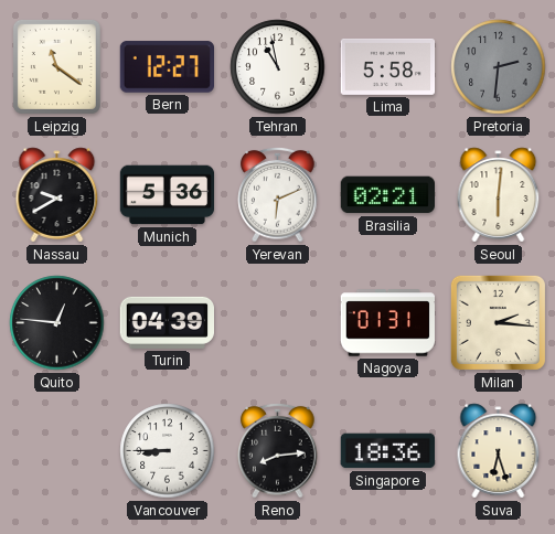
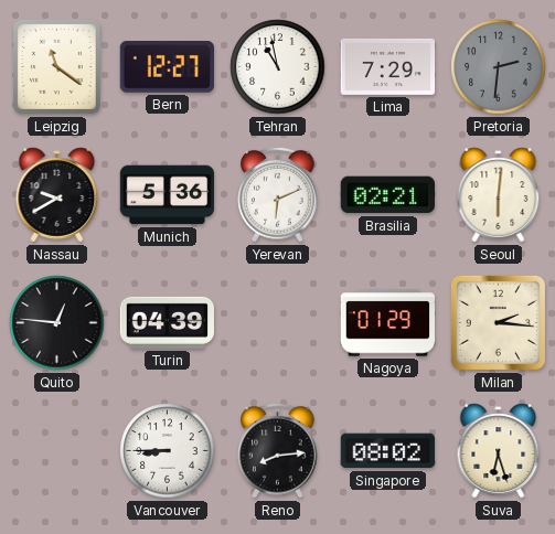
Lima: 5:58 -> 7:29 (388, 66)
Nagoya: 01:31 -> 01:29 (387, 323)
Singapore: 18:36 -> 08:02 (387, 451)
